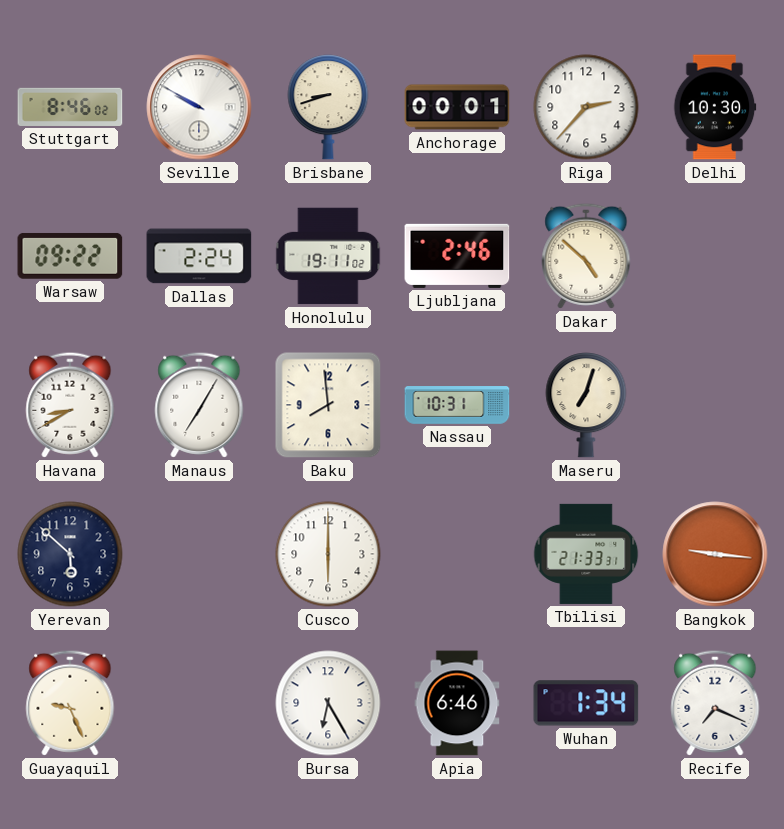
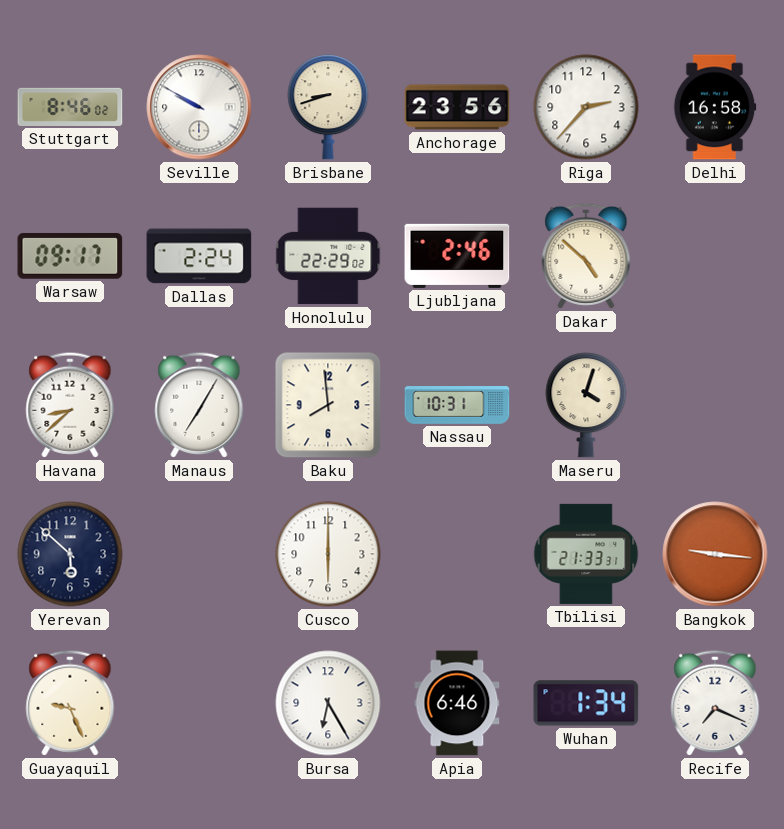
Anchorage: 00:01 -> 23:56 (457, 107)
Delhi: 10:30 -> 16:58 (715, 107)
Warsaw: 09:22 -> 09:17 (70, 256)
Honolulu: 19:11 -> 22:29 (328, 256)
Havana: 8:40 -> 8:38 (70, 405)
Maseru: 7:03 -> 4:03 (586, 405)
